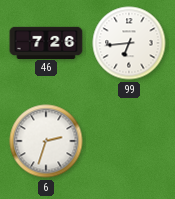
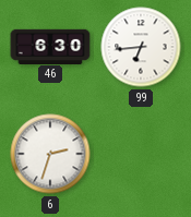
46: 7:26 -> 6:30 (50, 46)
